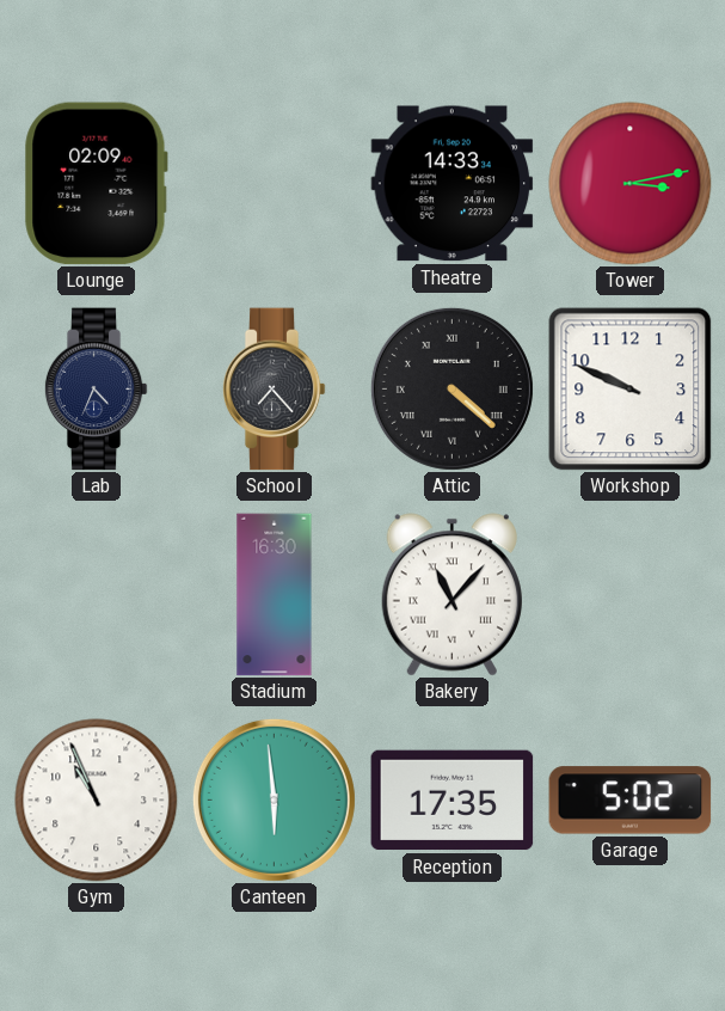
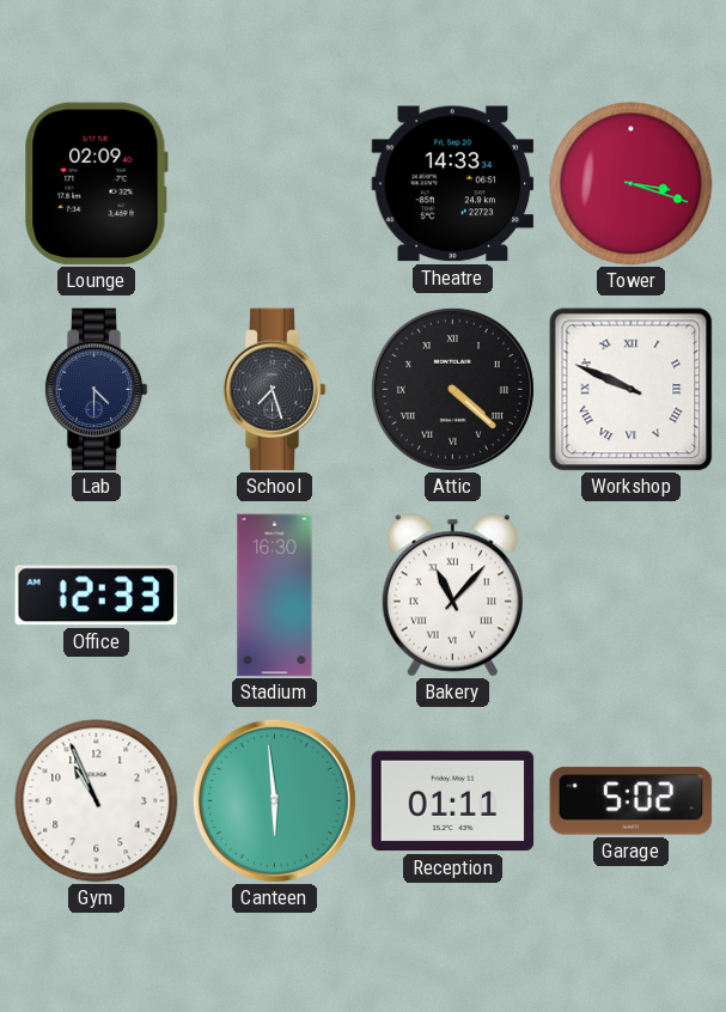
Tower: 3:13 -> 3:18 (632, 184)
Lab: 4:34 -> 4:30 (96, 390)
School: 7:23 -> 7:27 (274, 390)
Workshop numerals: Arabic -> Roman (632, 390)
Office: none -> 12:33 (97, 596)
Reception: 17:35 -> 01:11 (453, 801)
